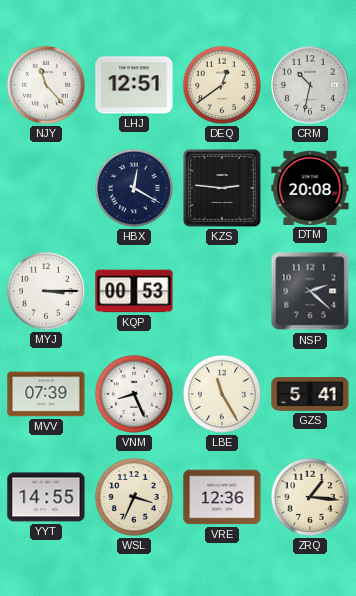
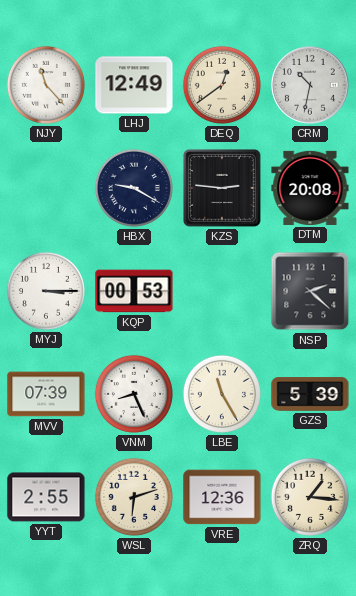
LHJ: 12:51 -> 12:49 (134, 85)
HBX: 12:20 -> 9:20 (134, 188)
GZS: 5:41 -> 5:39 (310, 394)
YYT: 14:55 -> 2:55 (46, 497)
WSL: 3:34 -> 6:12 (134, 497)
